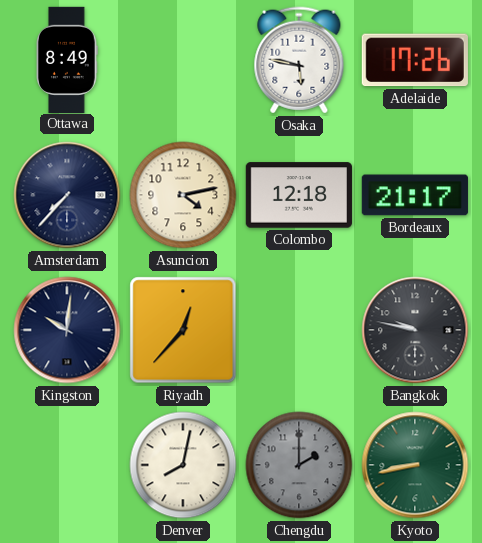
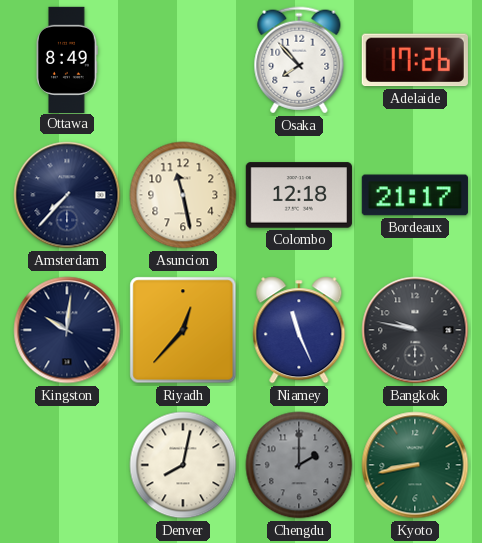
Osaka: 5:47 -> 7:53 (299, 60)
Asuncion: 4:13 -> 11:28 (183, 195)
Niamey: none -> 11:26 (299, 330)
